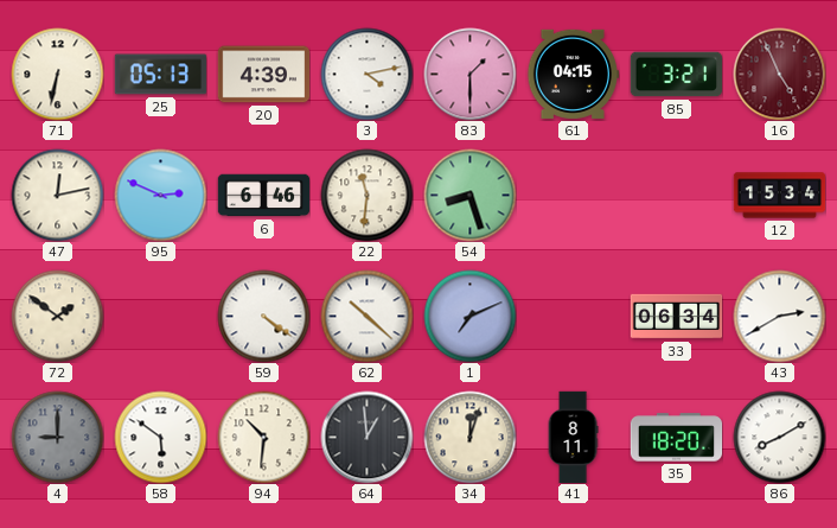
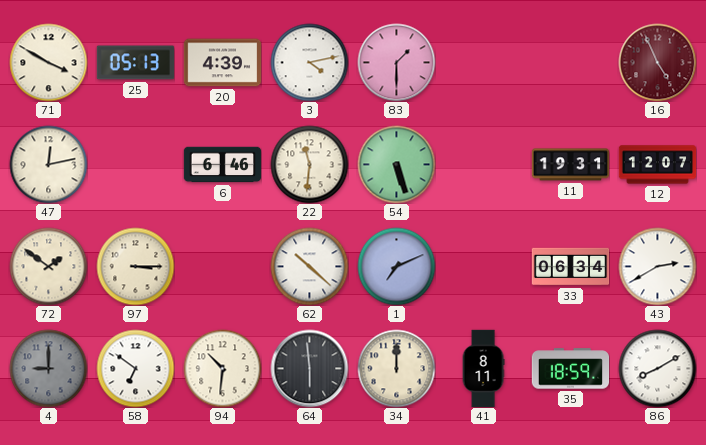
71: 6:32 -> 3:50 (48, 62)
61: 04:15 -> none (573, 74)
85: 3:21 -> none (676, 75)
95: 2:49 -> none (160, 195)
54: 8:27 -> 5:27 (396, 164)
11: none -> 19:31 (570, 165)
12: 15:34 -> 12:07 (657, 165)
97: none -> 3:15 (135, 266)
59: 4:21 -> none (263, 316)
58: 5:51 -> 6:51 (135, 368)
64: 12:59 -> 5:59 (309, 368)
34: 12:03 -> 12:00 (396, 368)
35: 18:20 -> 18:59 (570, 369)
